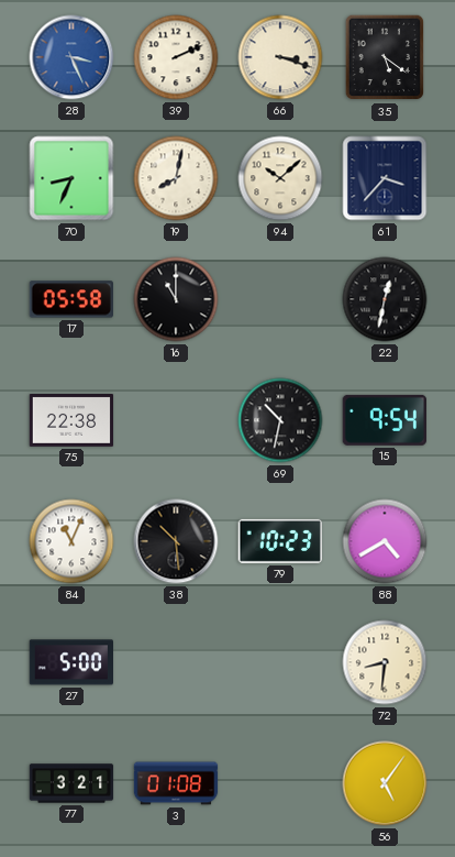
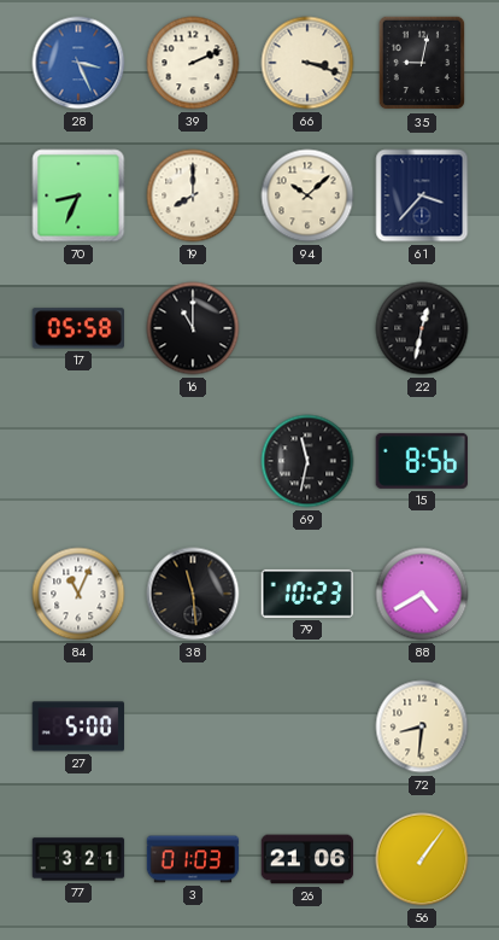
35: 5:21 -> 9:02 (422, 63)
19: 8:02 -> 8:00 (193, 195)
75: 22:38 -> none (71, 421)
69: 10:32 -> 11:32 (307, 461)
15: 9:54 -> 8:56 (422, 461)
38: 10:29 -> 11:29 (193, 594)
3: 01:08 -> 01:03 (193, 859)
26: none -> 21:06 (307, 859)
56: 5:06 -> 1:06 (422, 859)
